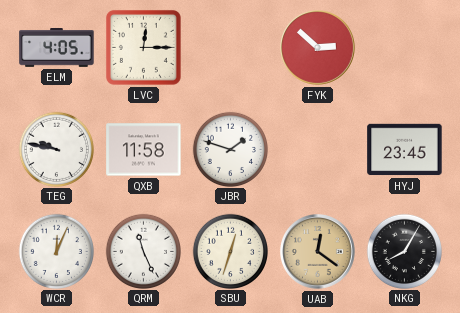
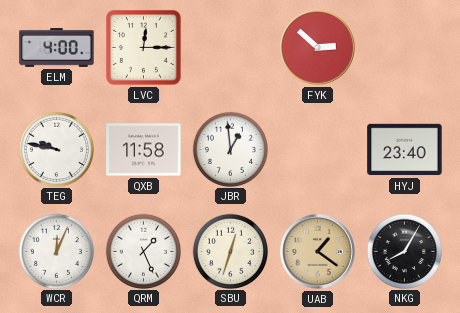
ELM: 4:05 -> 4:00 (57, 48)
JBR: 1:48 -> 12:59 (230, 149)
HYJ: 23:45 -> 23:40 (405, 150)
QRM: 11:26 -> 1:26 (143, 251)
UAB: 12:21 -> 1:21 (318, 252)
